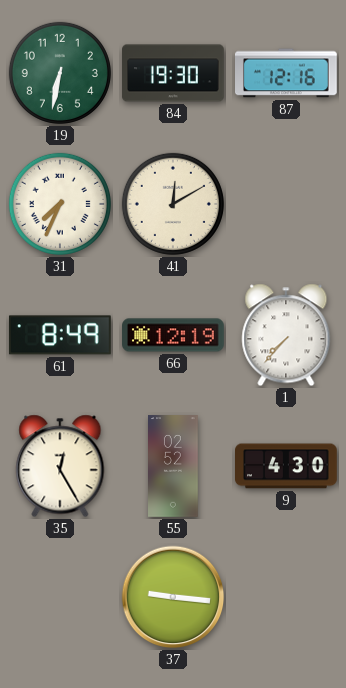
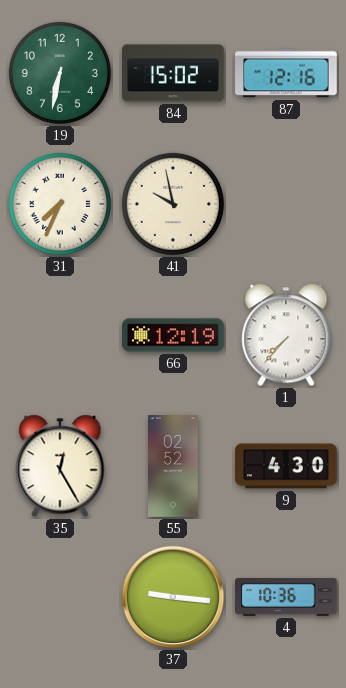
84: 19:30 -> 15:02 (173, 73)
41: 12:10 -> 9:58 (173, 204)
61: 8:49 -> none (60, 335)
4: none -> 10:36 (286, 597)
